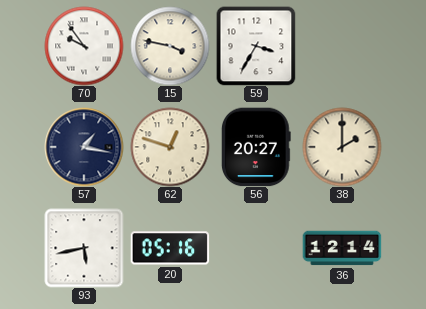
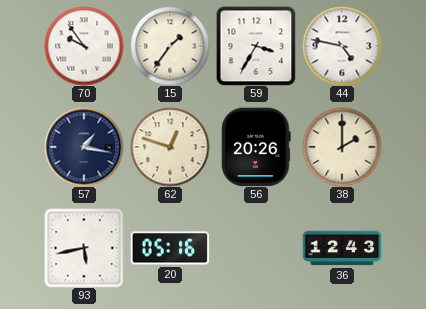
15: 3:47 -> 1:36 (170, 46)
44: none -> 4:47 (342, 46)
56: 20:27 -> 20:26 (256, 147)
36: 12:14 -> 12:43 (342, 248)
